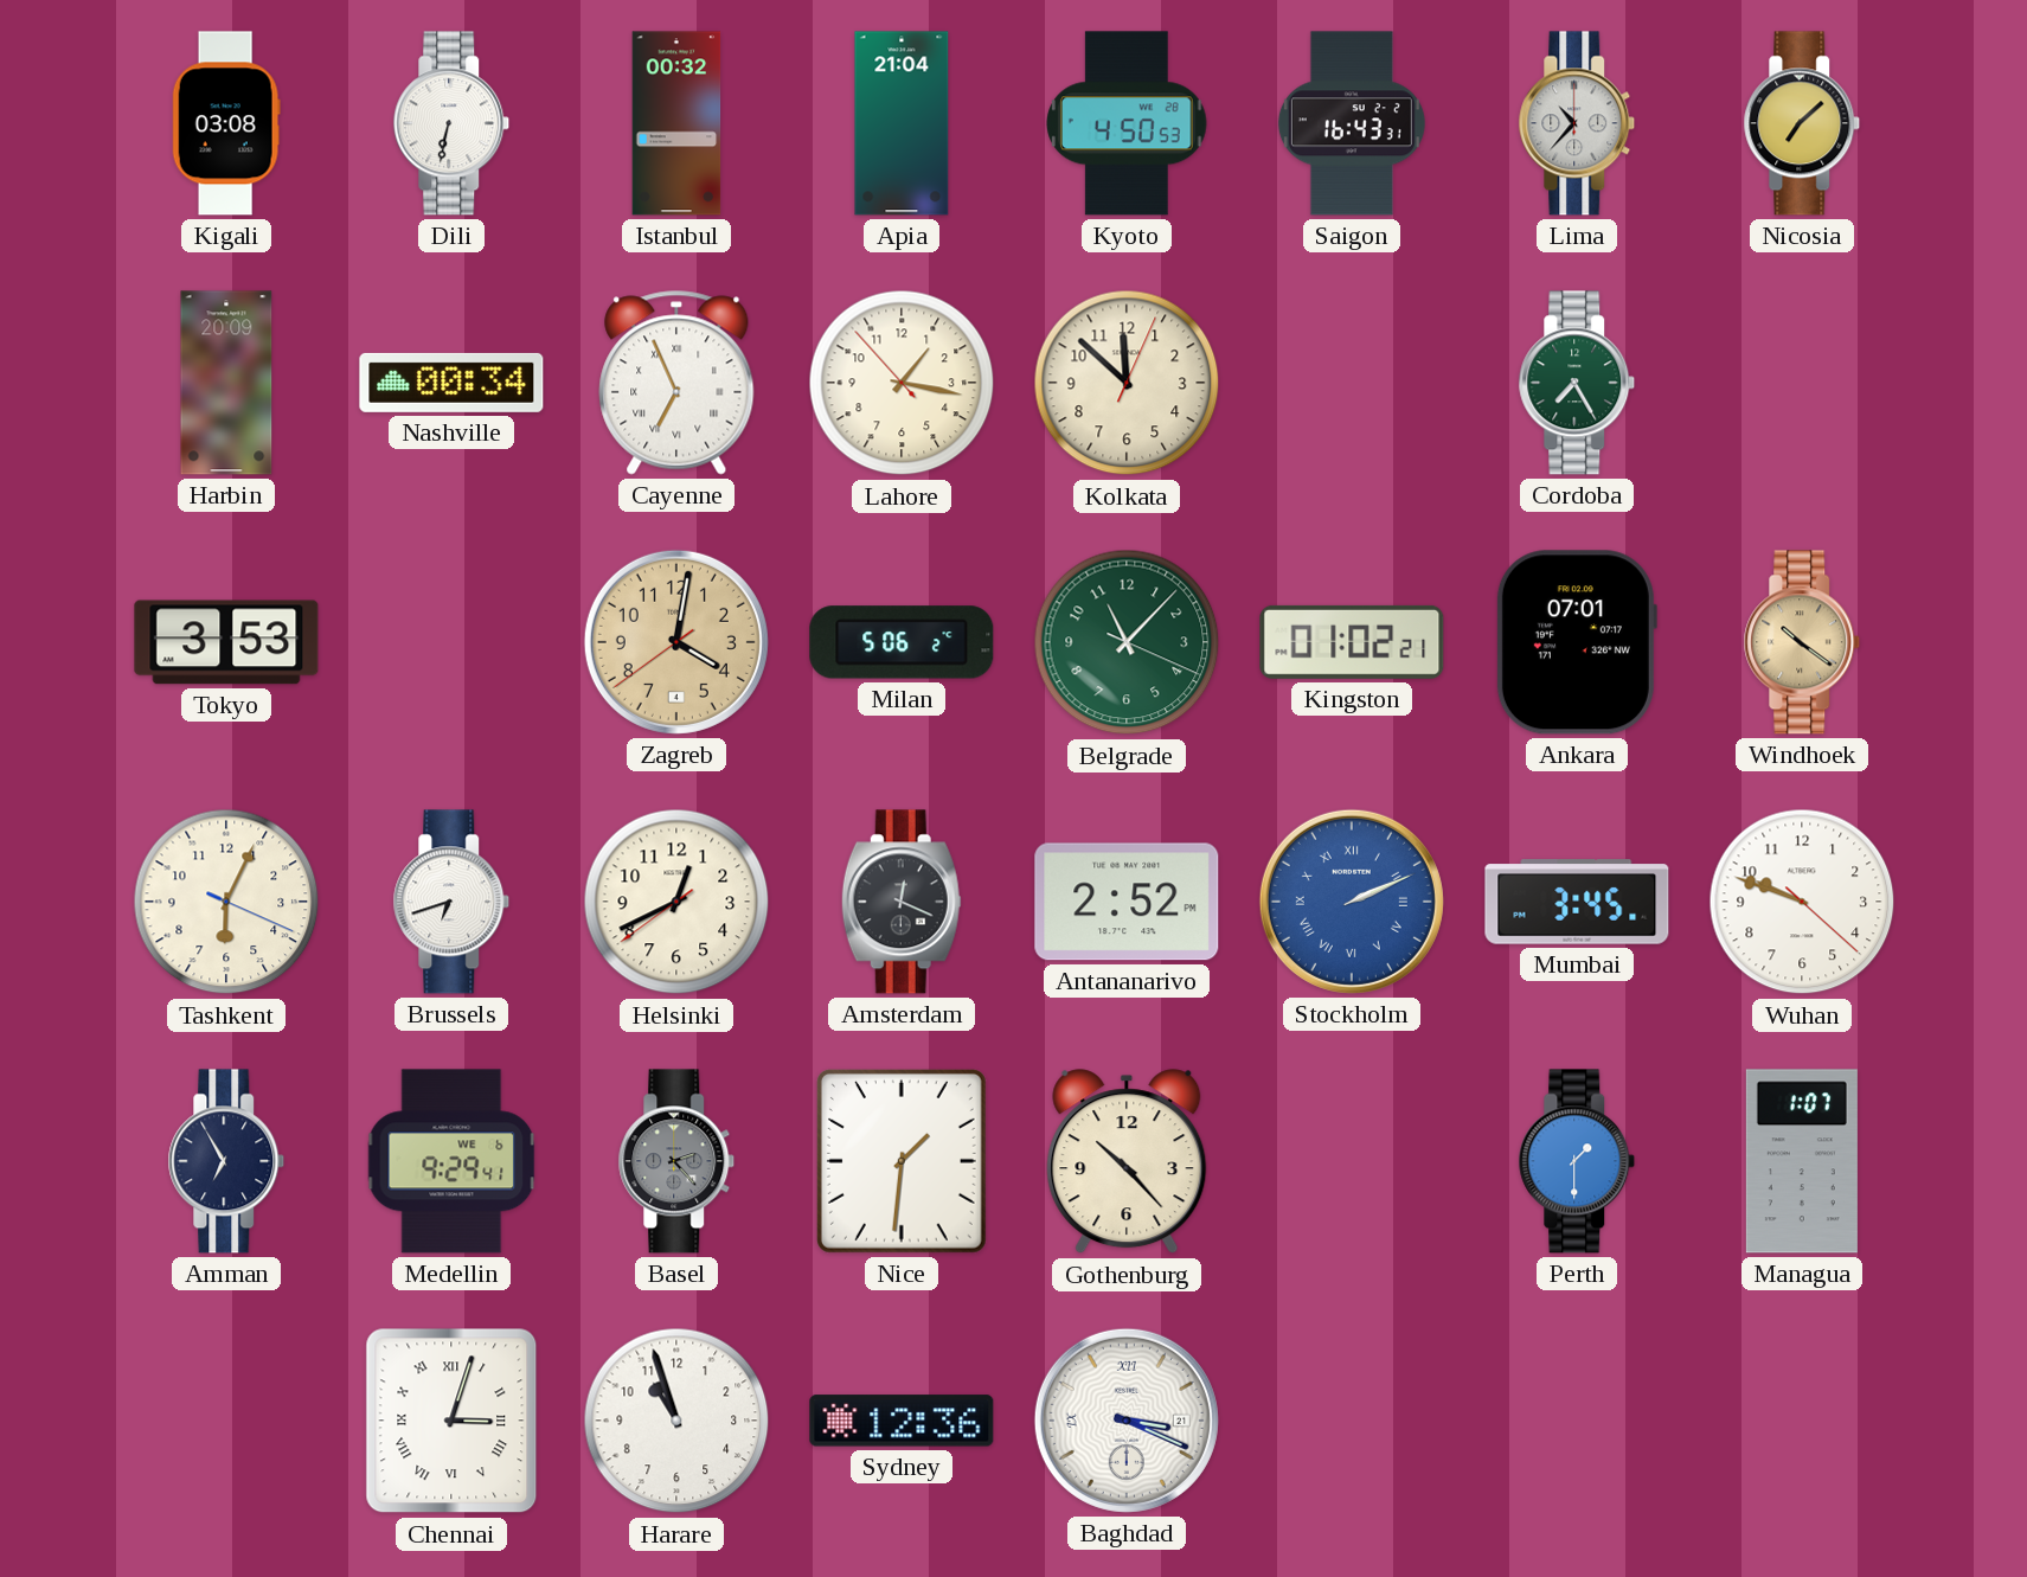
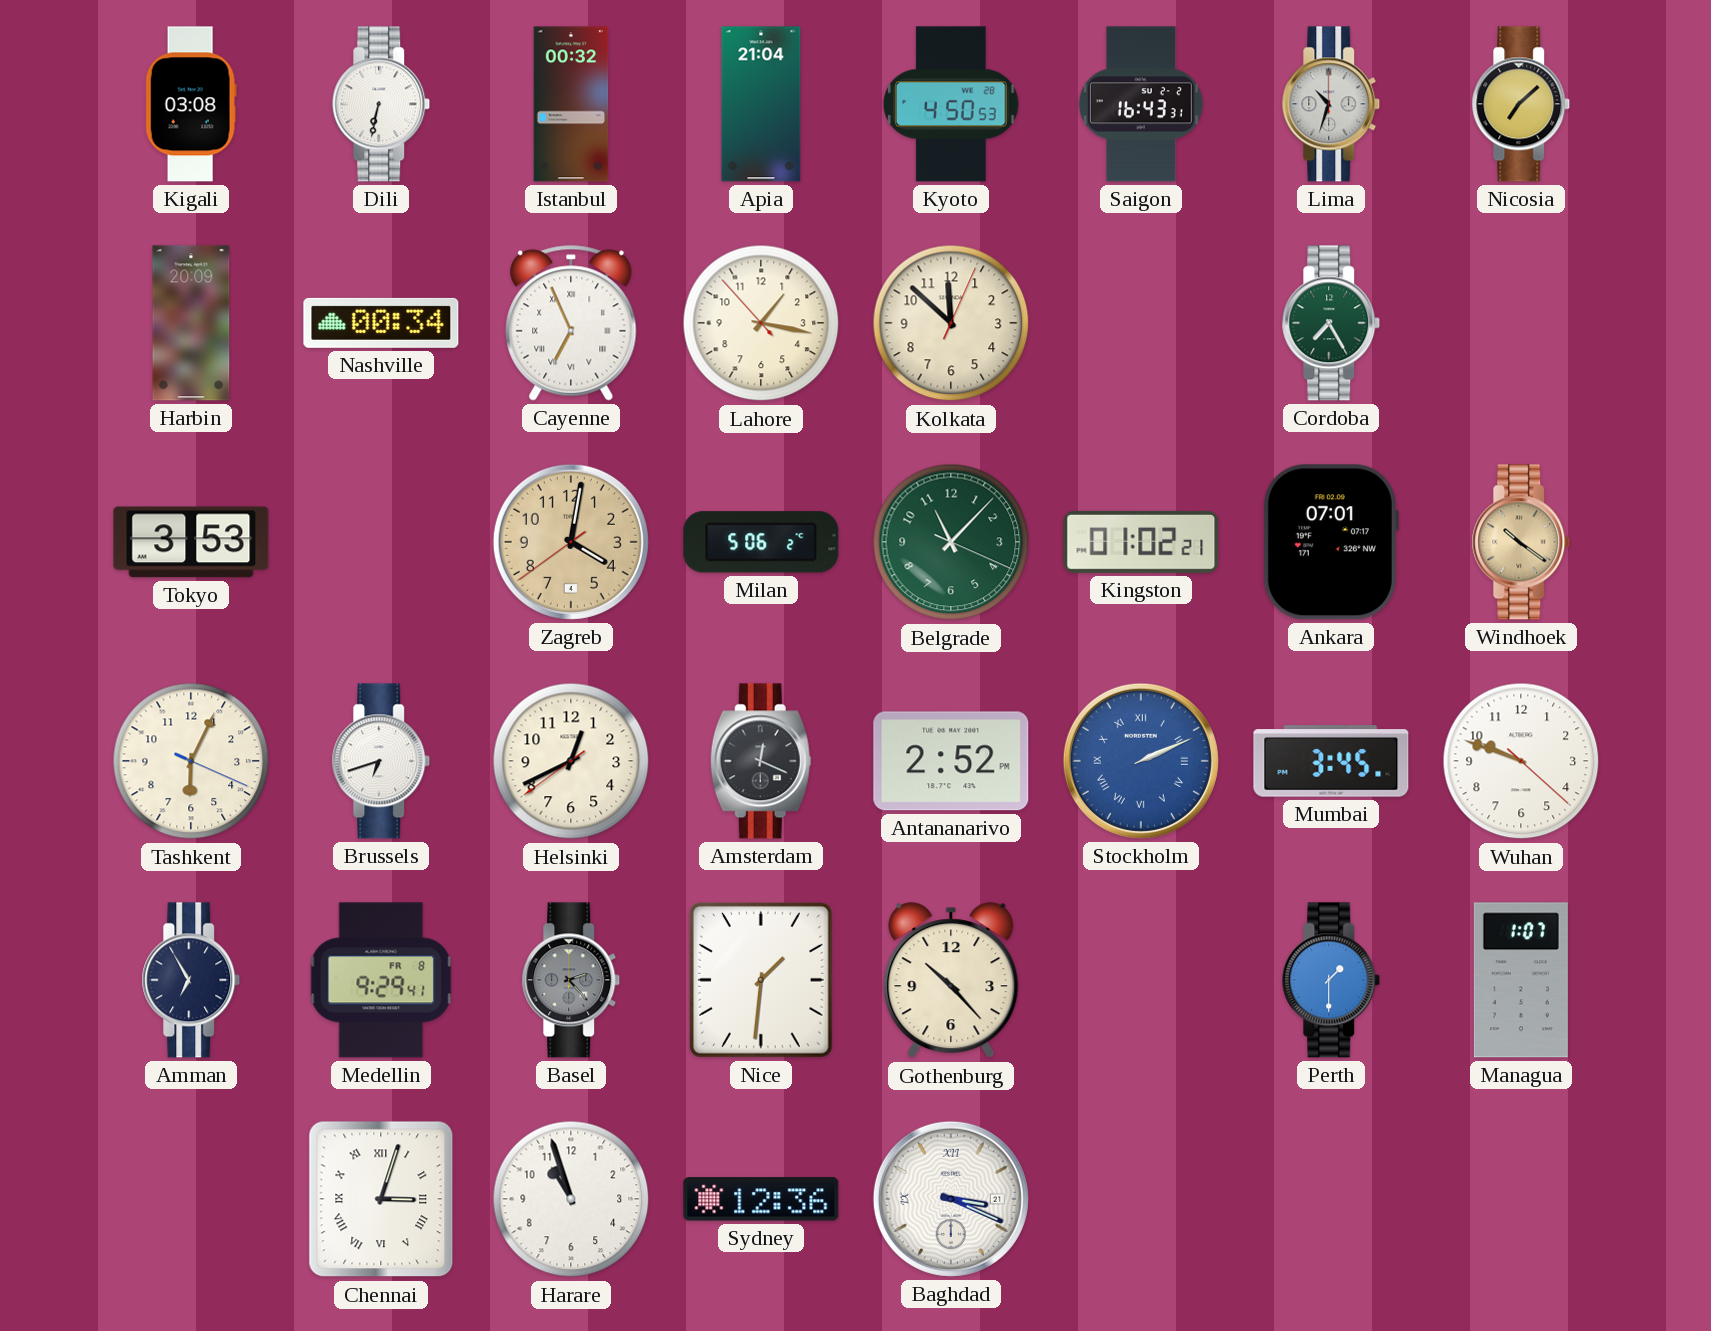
Lima: 10:37 -> 10:33 (1331, 104)
Medellin date: WE 6 -> FR 8 (381, 980)
